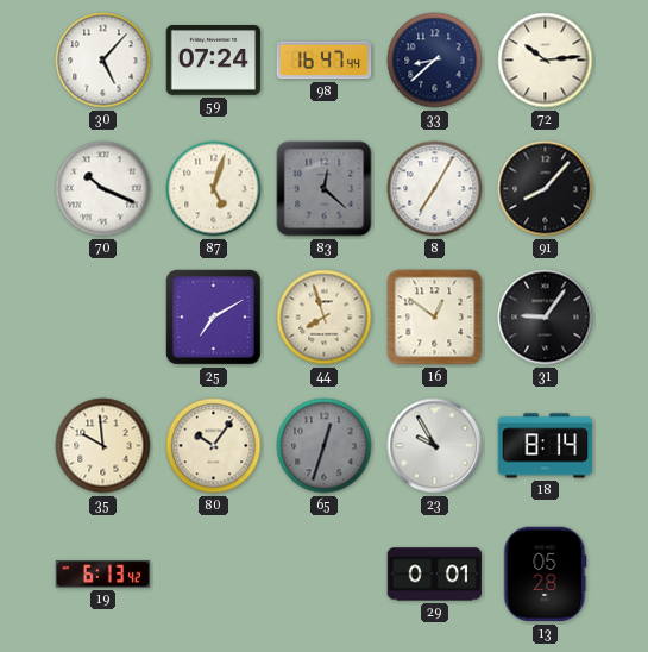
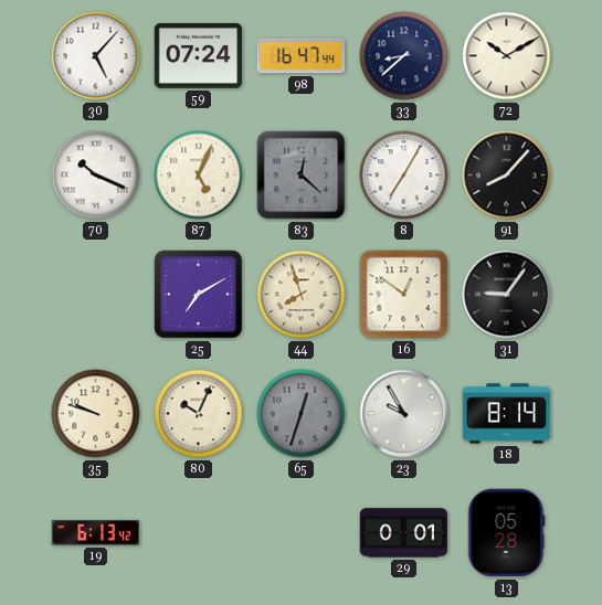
72: 10:14 -> 10:10 (507, 56)
87: 5:03 -> 5:04 (199, 176)
35: 9:59 -> 9:48 (96, 414)
80: 10:06 -> 10:04 (199, 414)
